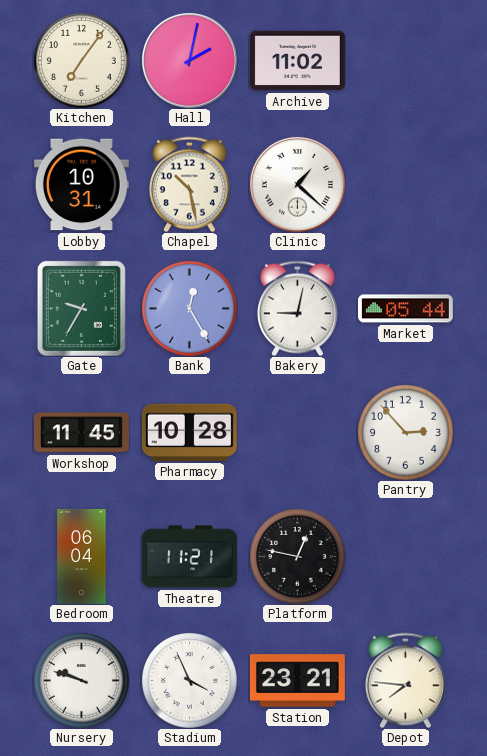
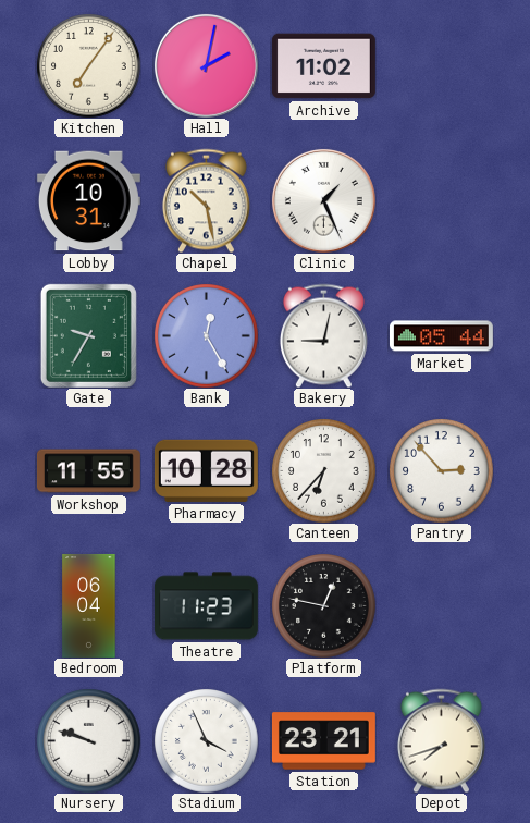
Clinic: 1:22 -> 1:26 (323, 200)
Workshop: 11:45 -> 11:55 (88, 471)
Canteen: none -> 6:37 (324, 471)
Theatre: 11:21 -> 11:23 (206, 606)
Depot: 7:46 -> 7:42 (441, 740)
